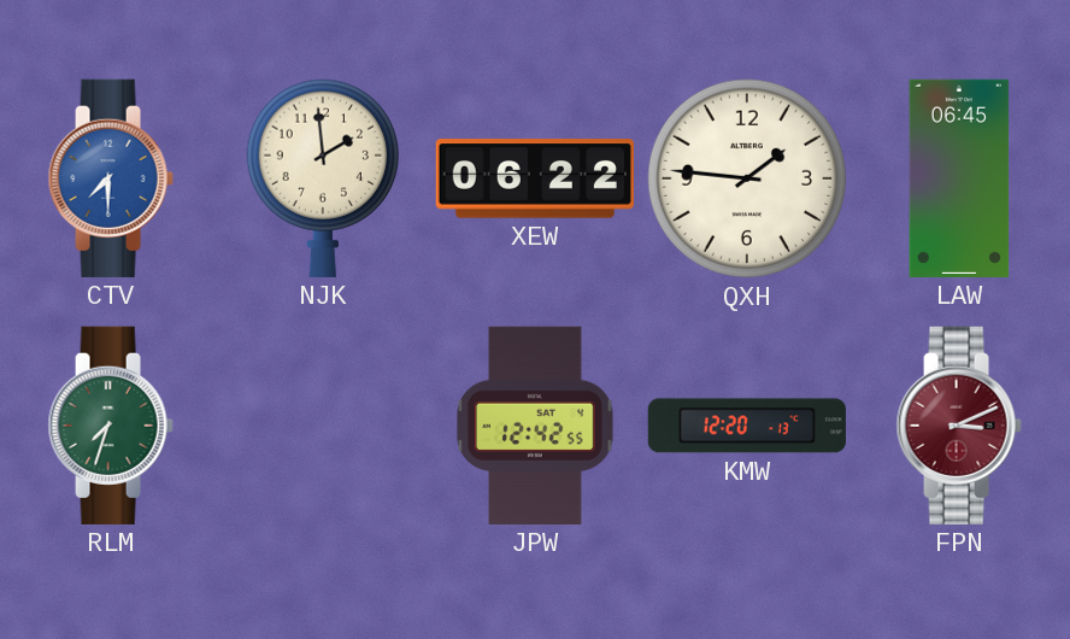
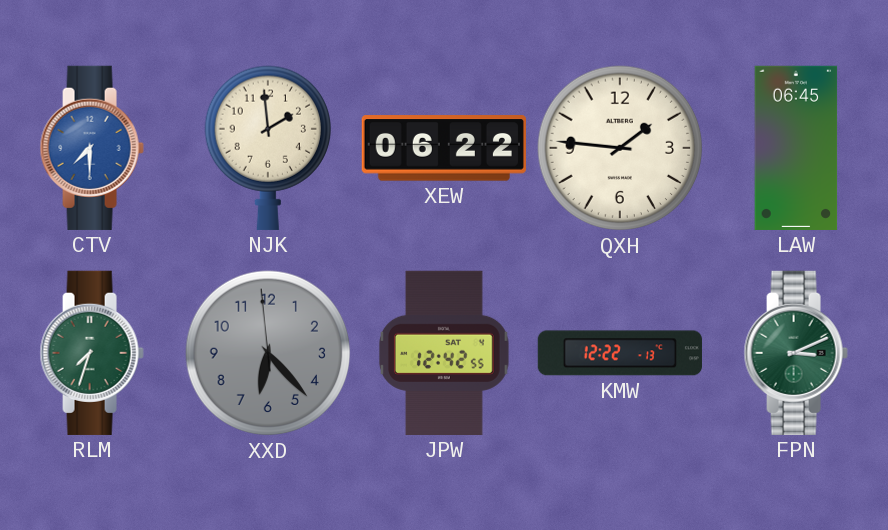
XXD: none -> 6:22 (268, 353)
KMW: 12:20 -> 12:22 (620, 353)
FPN dial: burgundy -> green (796, 353)
